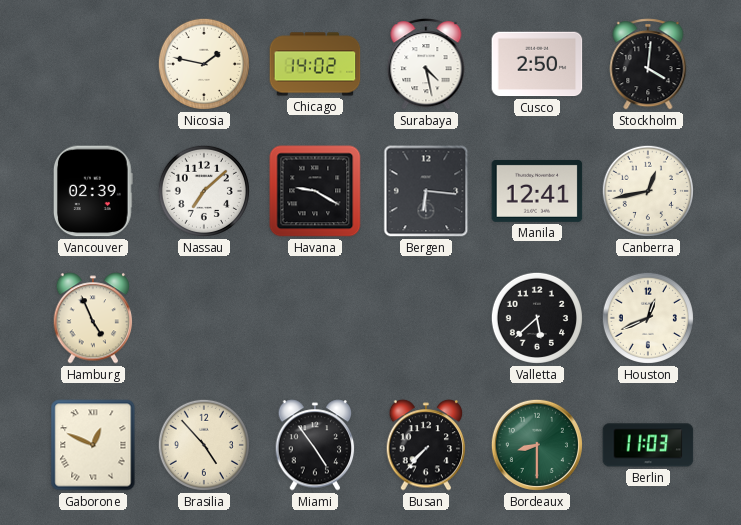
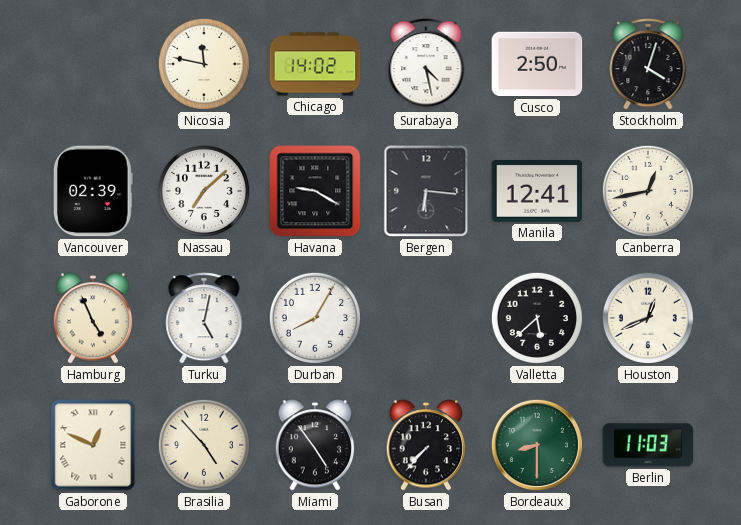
Nicosia: 1:47 -> 11:47 (204, 64)
Stockholm: 4:01 -> 4:03 (648, 64)
Turku: none -> 5:02 (204, 318)
Durban: none -> 8:05 (315, 318)
